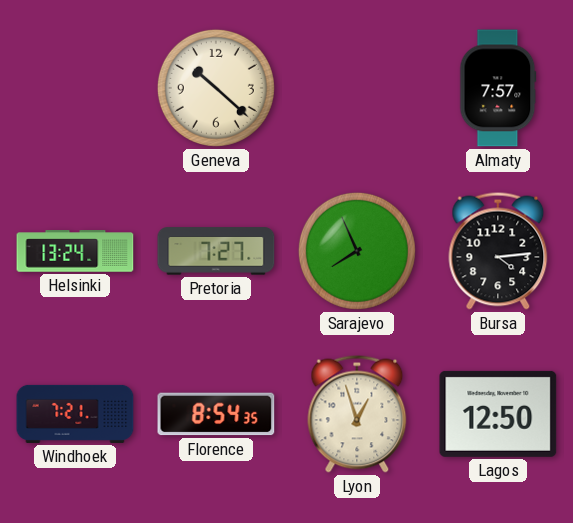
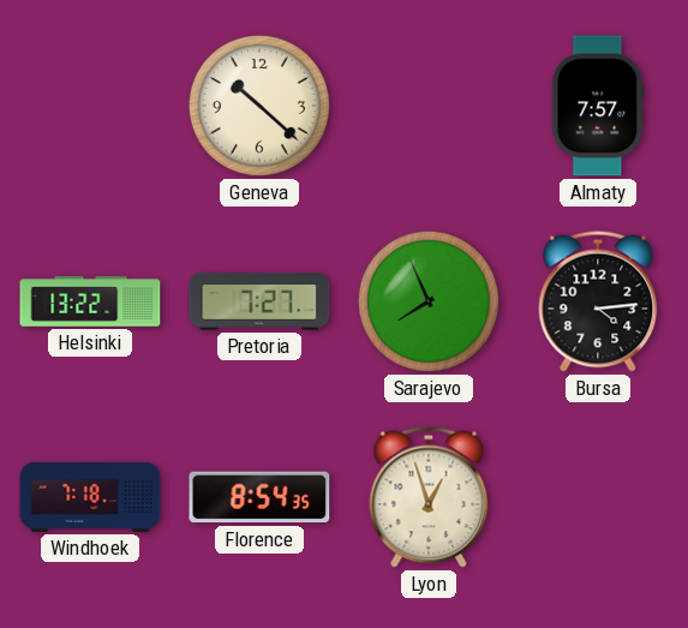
Helsinki: 13:24 -> 13:22 (90, 301)
Windhoek: 7:21 -> 7:18 (90, 497)
Lagos: 12:50 -> none (498, 414)
